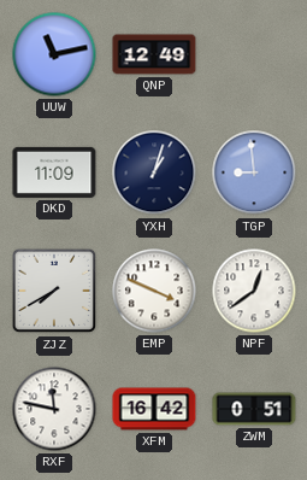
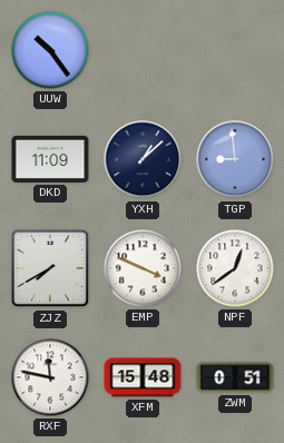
UUW: 11:13 -> 10:24 (50, 50)
QNP: 12:49 -> none (154, 54)
YXH: 1:03 -> 1:08 (143, 159)
XFM: 16:42 -> 15:48 (143, 377)
